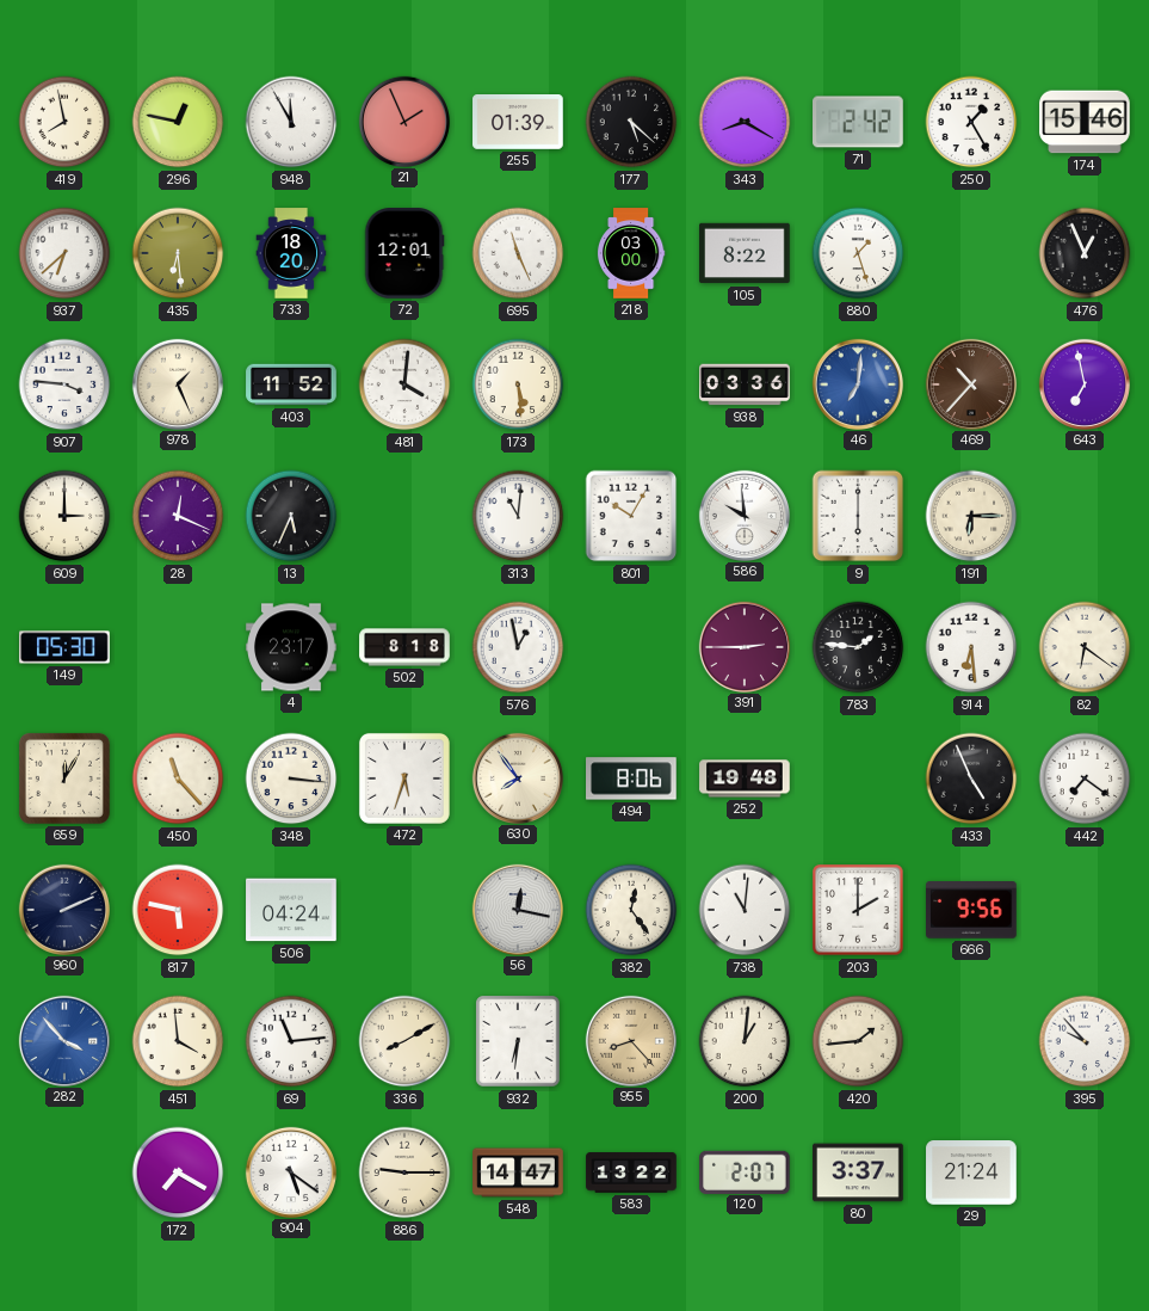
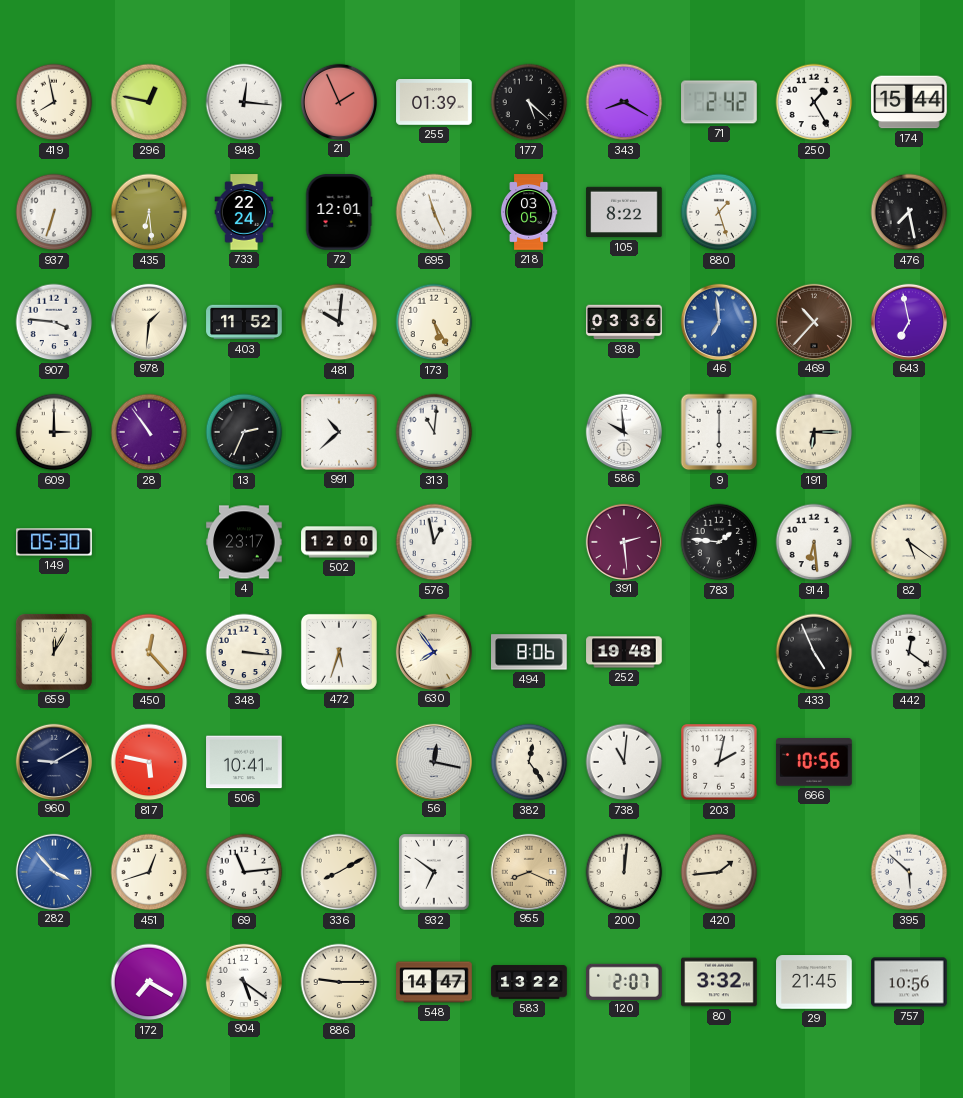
948: 11:55 -> 12:16 (244, 102)
174: 15:46 -> 15:44 (909, 102)
937: 6:38 -> 6:33 (54, 212)
733: 18:20 -> 22:24 (244, 212)
218: 03:00 -> 03:05 (529, 212)
476: 12:56 -> 7:28 (909, 212)
978: 1:26 -> 1:31 (148, 321)
481: 4:01 -> 10:01 (339, 322)
173: 5:29 -> 5:25 (434, 322)
46: 7:01 -> 6:59 (718, 321)
28: 12:19 -> 10:54 (149, 432)
13: 5:34 -> 2:34 (244, 432)
991: none -> 10:38 (340, 433)
801: 10:05 -> none (631, 516)
502: 8:18 -> 12:00 (339, 542)
391: 2:45 -> 2:29 (623, 541)
82: 6:21 -> 5:21 (909, 542)
450: 11:23 -> 12:23 (149, 652)
442: 7:21 -> 12:21 (909, 652)
960: 2:11 -> 9:10 (53, 761)
506: 04:24 -> 10:41 (244, 762)
203: 2:00 -> 2:02 (719, 762)
666: 9:56 -> 10:56 (814, 762)
451: 3:59 -> 12:42 (149, 872)
932: 6:31 -> 6:51 (434, 872)
955: 8:23 -> 8:19 (528, 871)
200: 1:01 -> 12:01 (624, 872)
395: 9:53 -> 5:52 (909, 872)
80: 3:37 -> 3:32 (719, 982)
29: 21:24 -> 21:45 (814, 982)
757: none -> 10:56 (909, 982)
